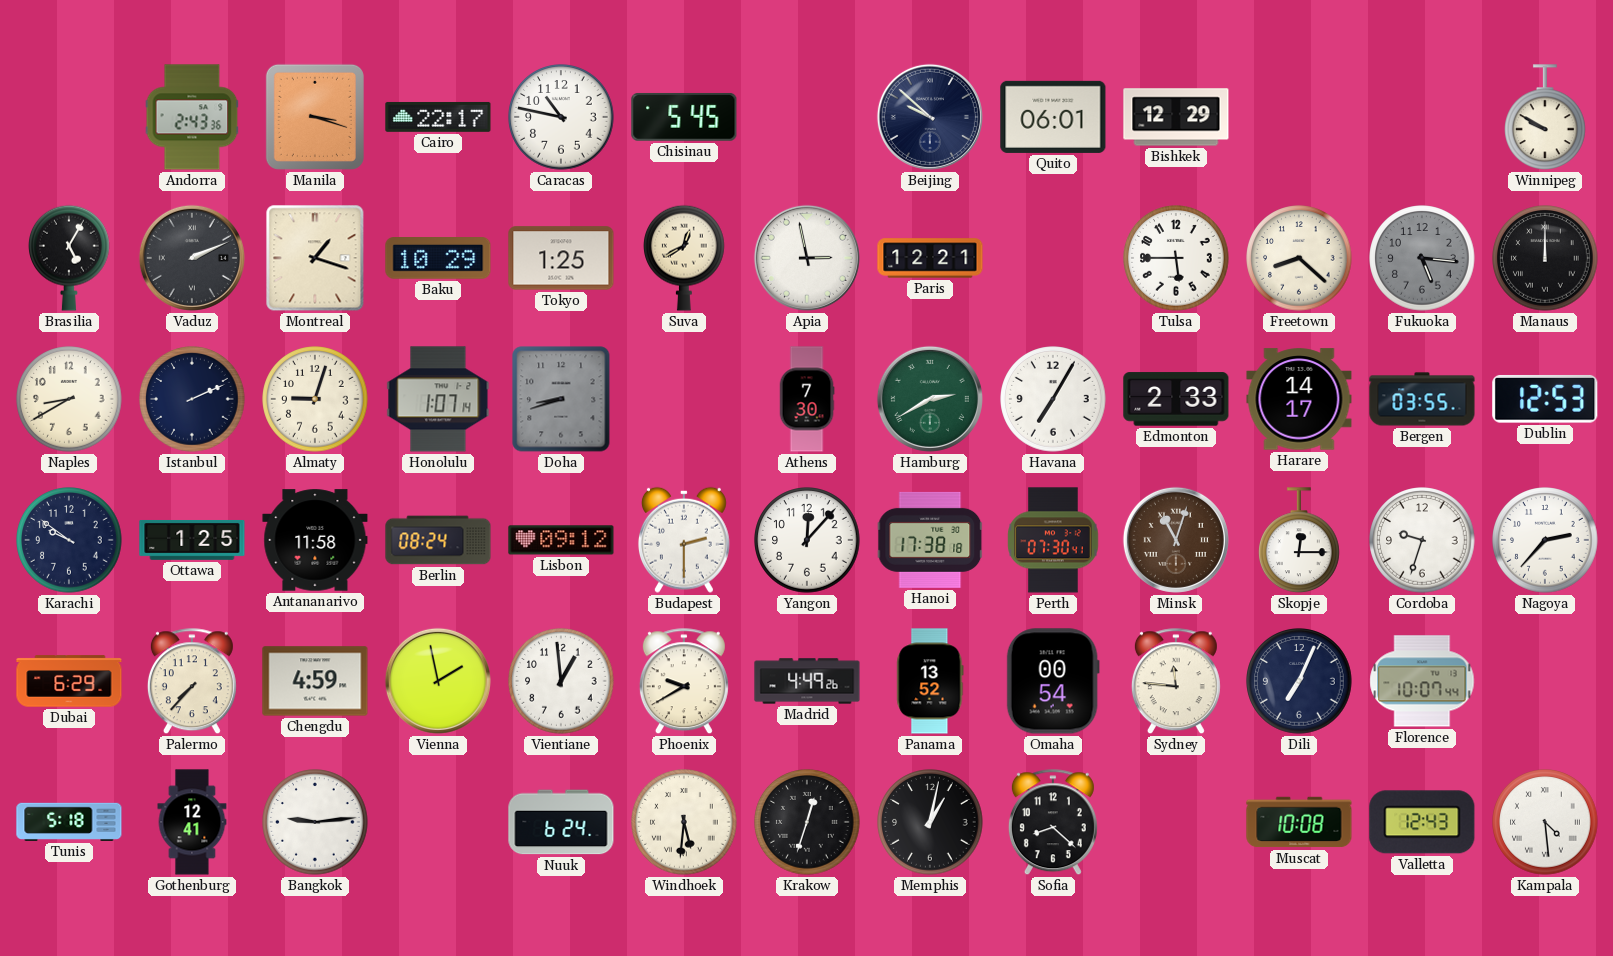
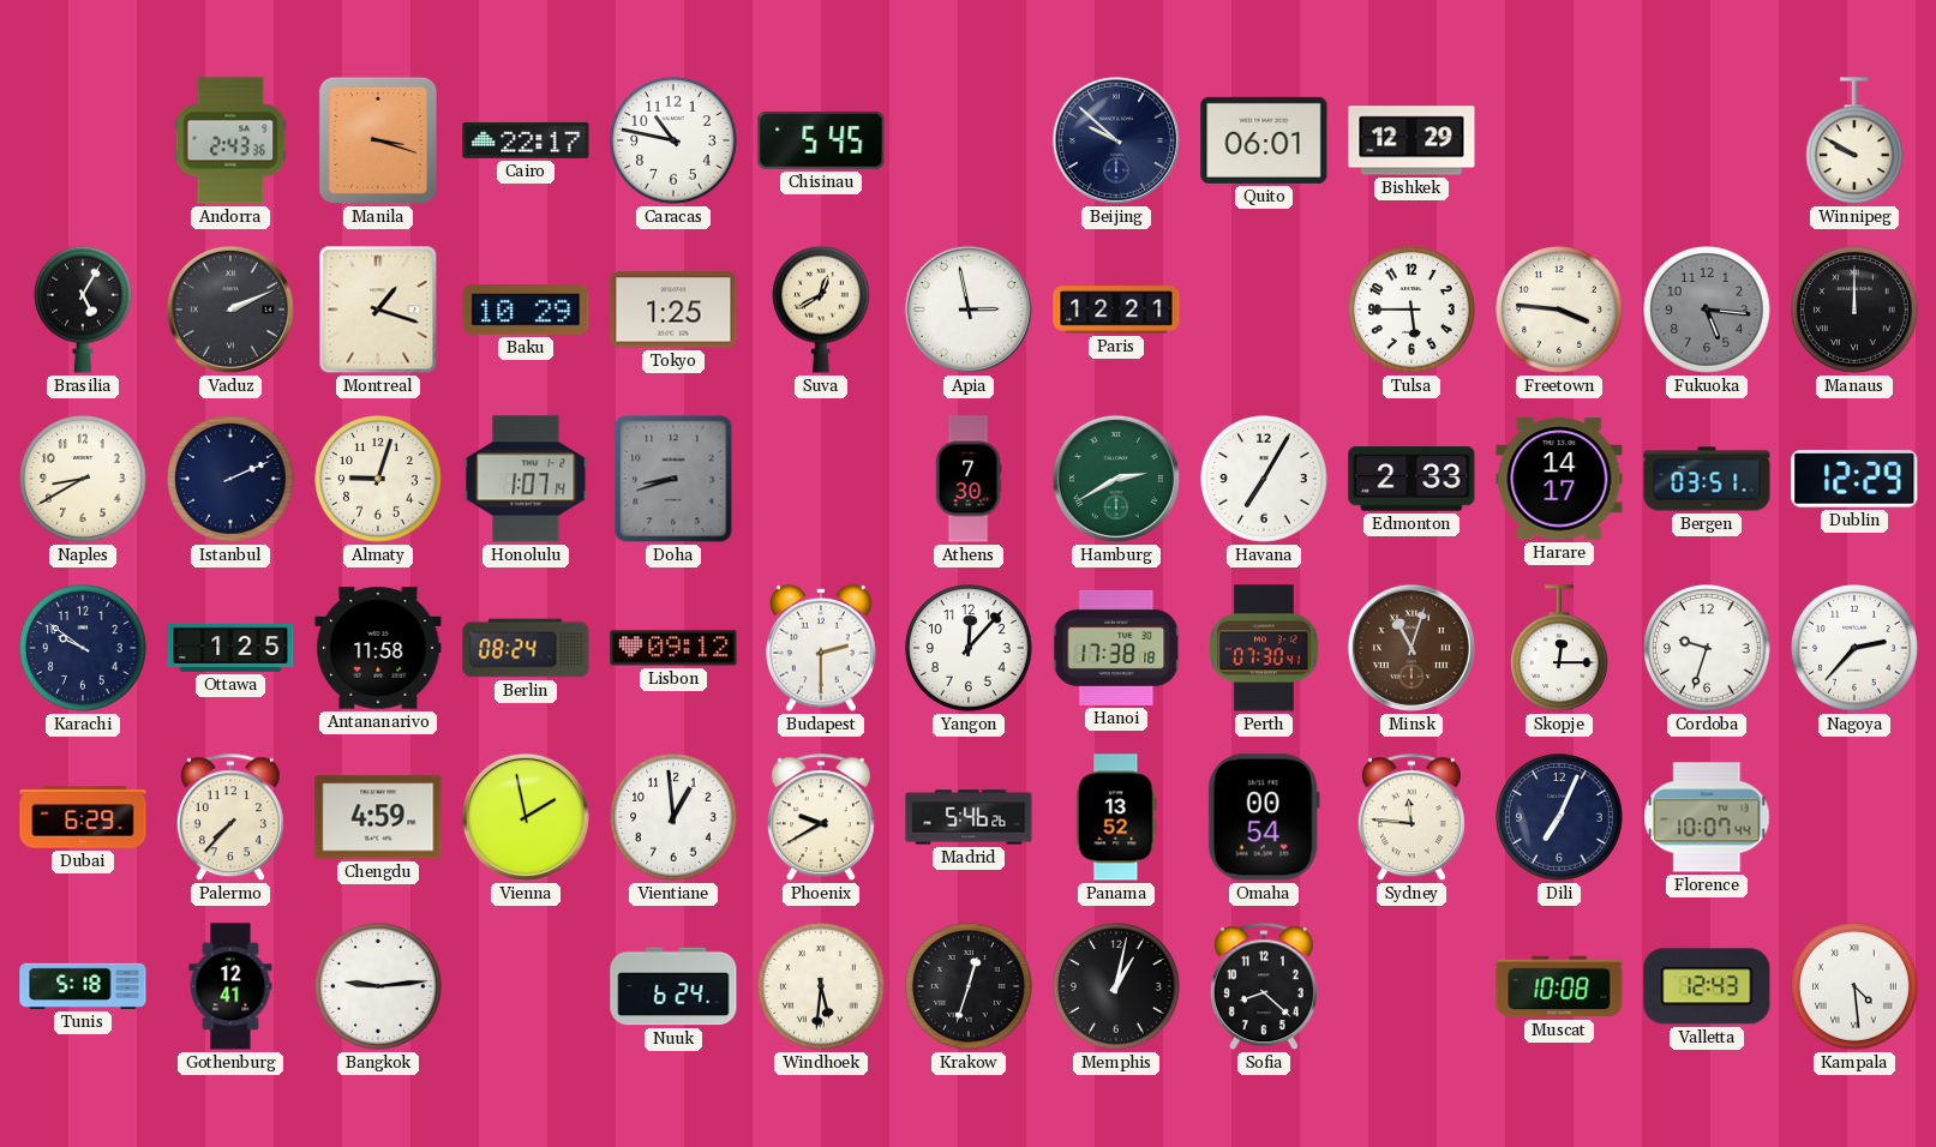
Freetown: 8:22 -> 3:46 (1559, 310)
Bergen: 03:55 -> 03:51 (1707, 479)
Dublin: 12:53 -> 12:29 (1854, 479)
Madrid: 4:49 -> 5:46 (969, 817)
